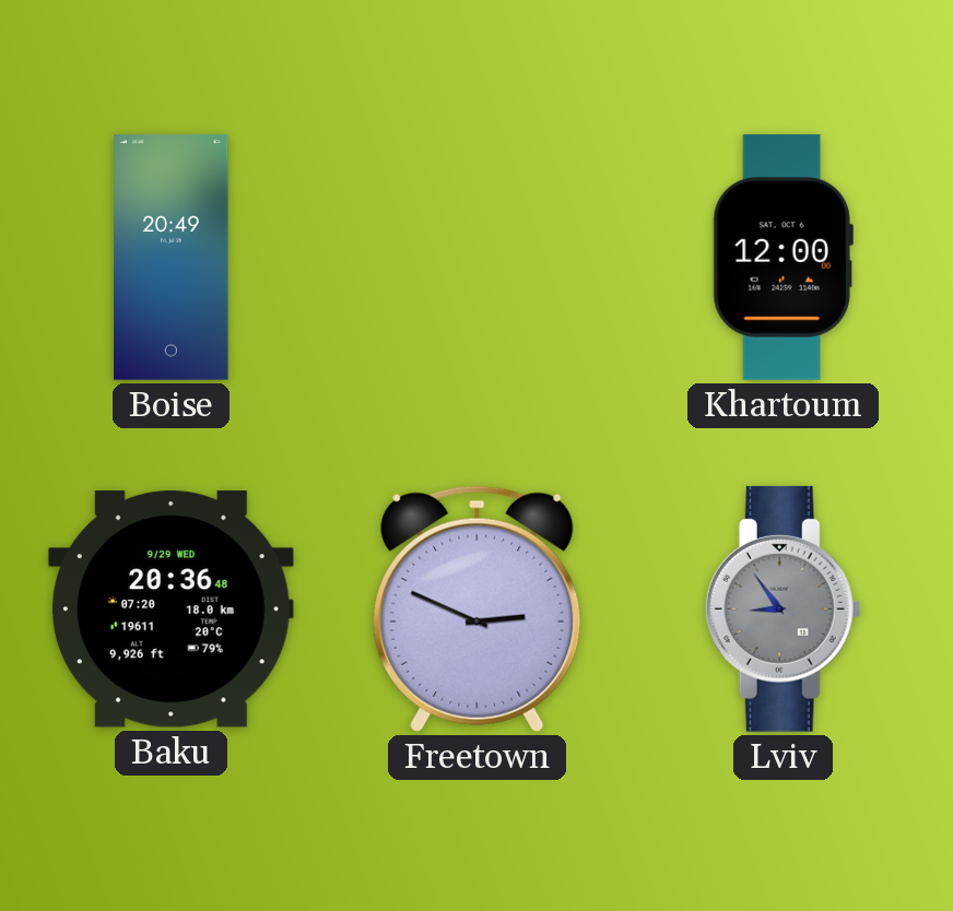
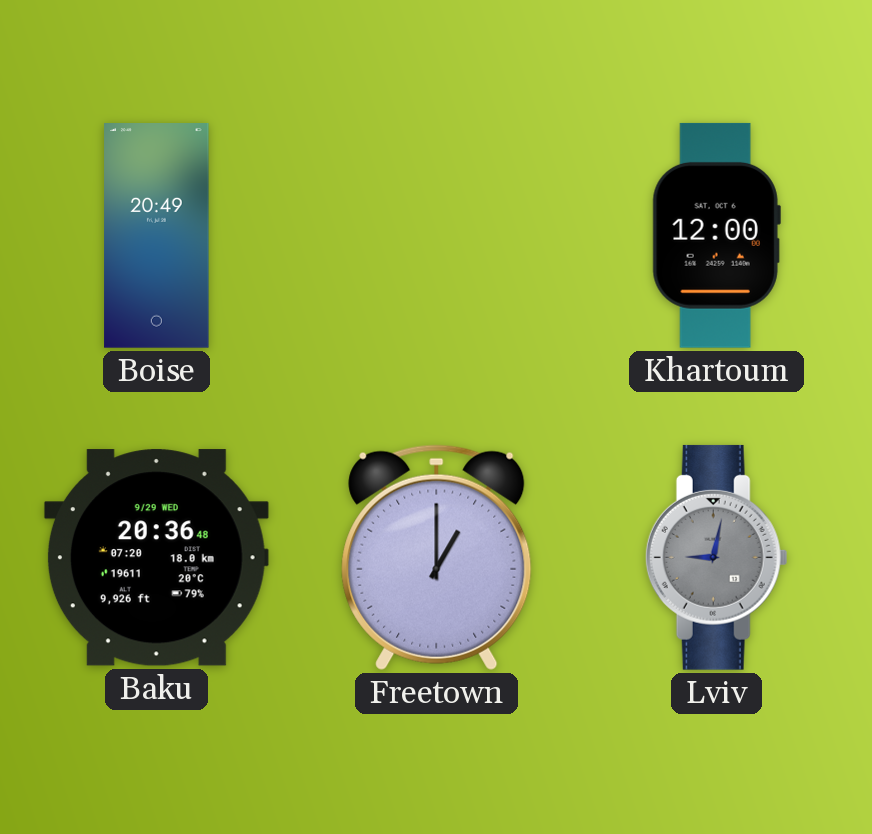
Freetown: 2:49 -> 1:00 (437, 557)
Lviv: 8:54 -> 9:02 (716, 557)
